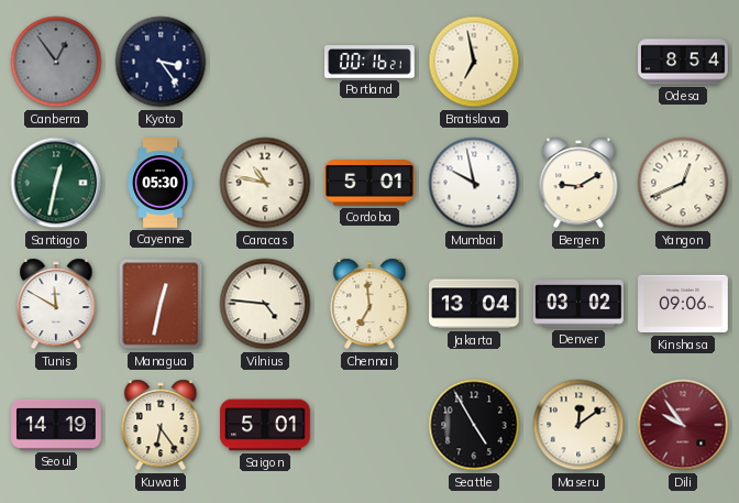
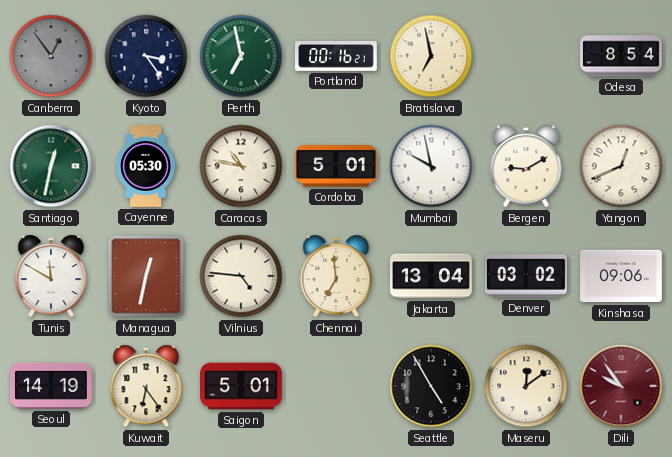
Perth: none -> 6:58 (241, 56)
